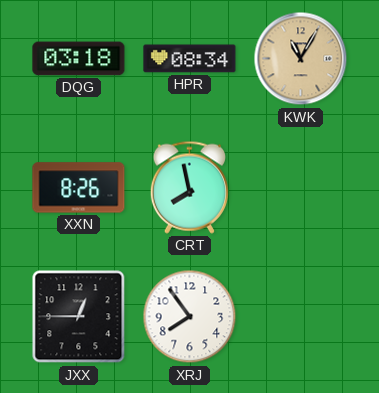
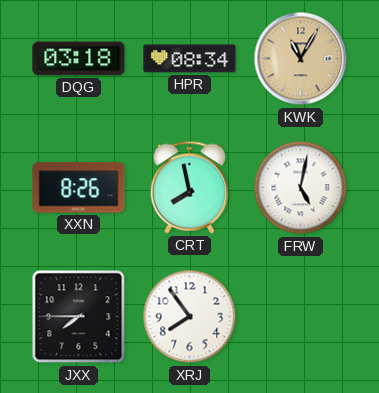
FRW: none -> 5:02 (301, 188)
JXX: 12:45 -> 7:45 (79, 317)
